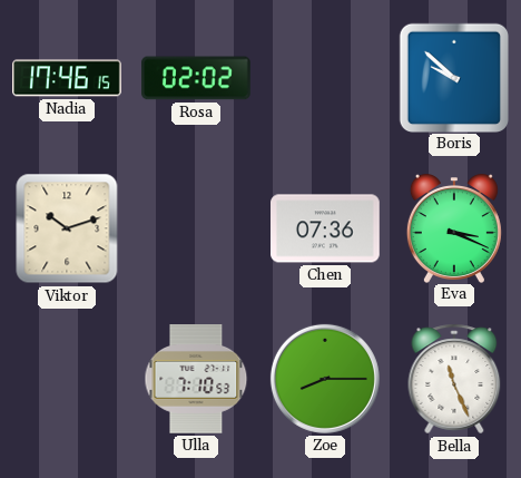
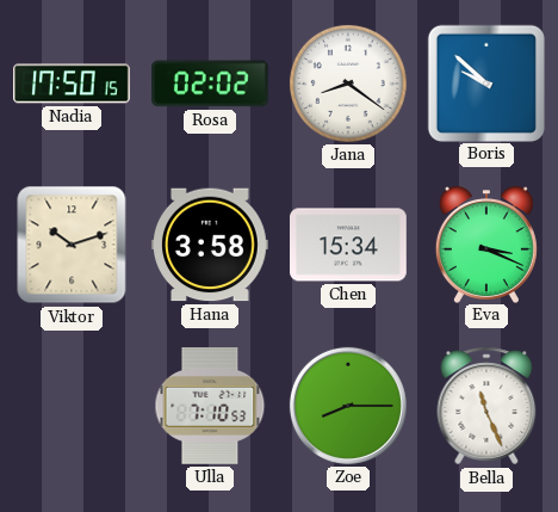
Nadia: 17:46 -> 17:50 (73, 84)
Jana: none -> 8:21 (348, 84)
Hana: none -> 3:58 (211, 245)
Chen: 07:36 -> 15:34 (349, 245)
